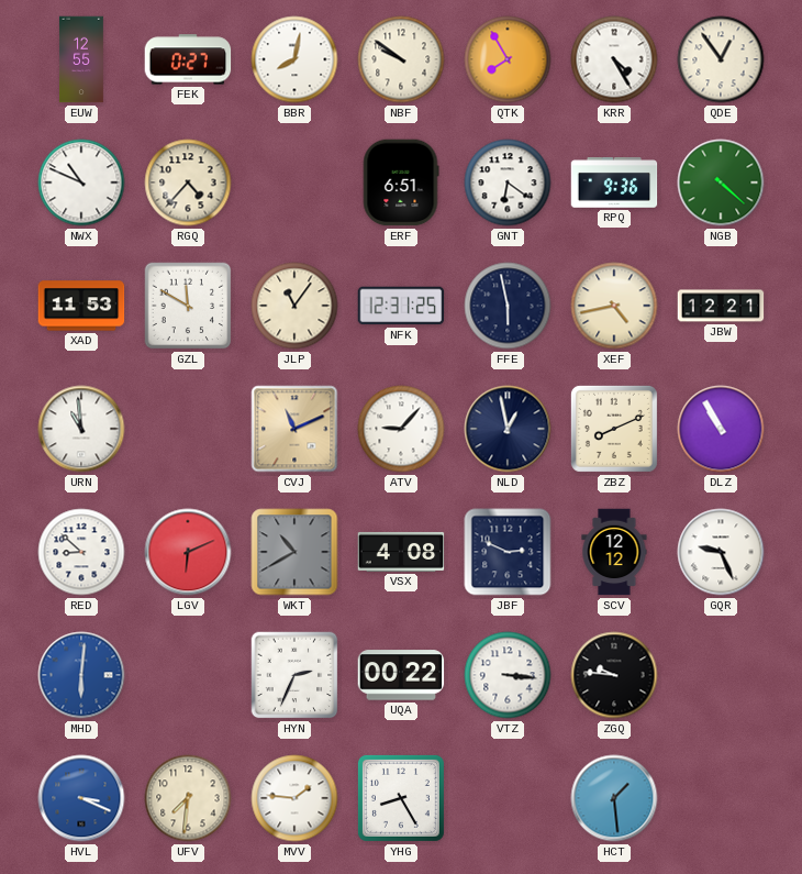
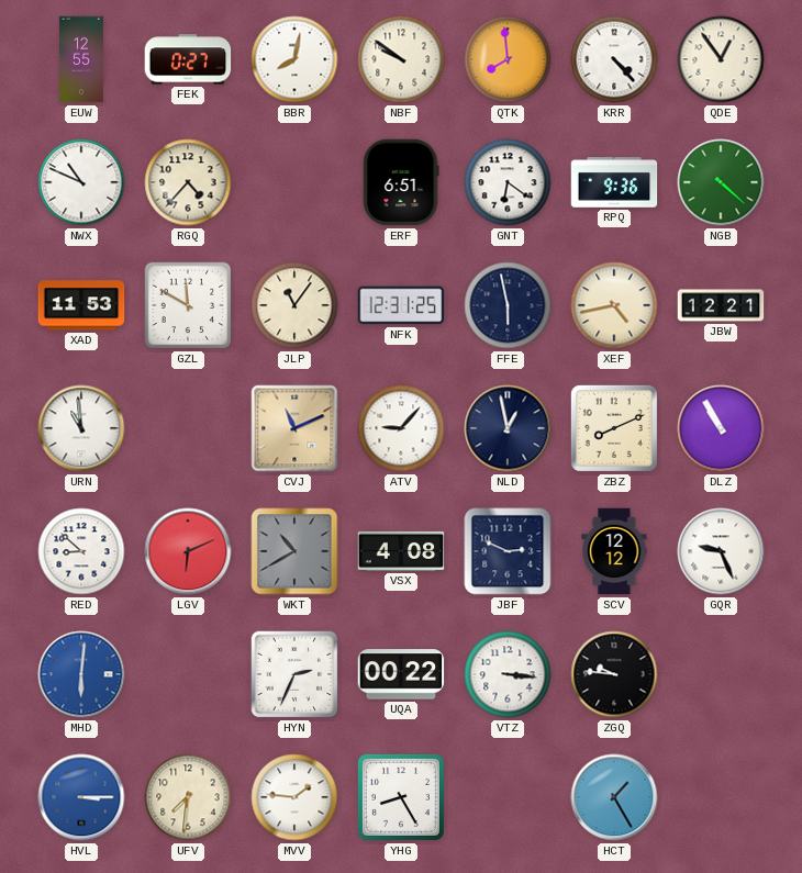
QTK: 7:55 -> 7:59 (508, 59)
KRR: 4:25 -> 4:23 (614, 59)
HVL: 3:19 -> 3:15 (81, 797)
HCT: 1:29 -> 1:25 (614, 797)
